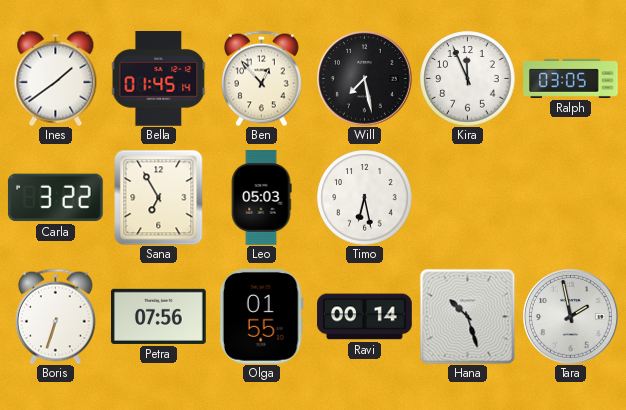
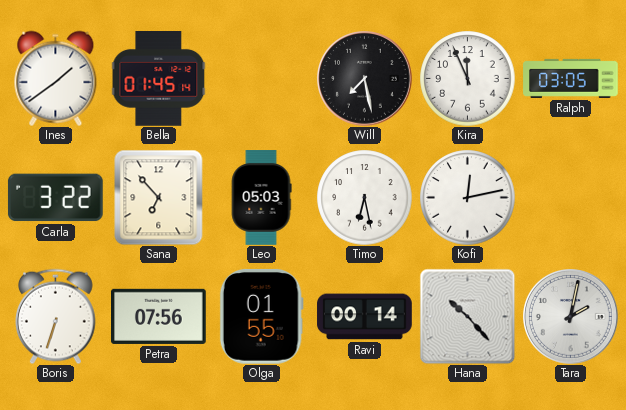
Ben: 12:53 -> none (262, 78)
Sana: 6:55 -> 6:53 (159, 197)
Kofi: none -> 12:13 (467, 197)
Hana: 10:27 -> 10:23 (467, 316)
Tara: 1:58 -> 2:02 (571, 317)
